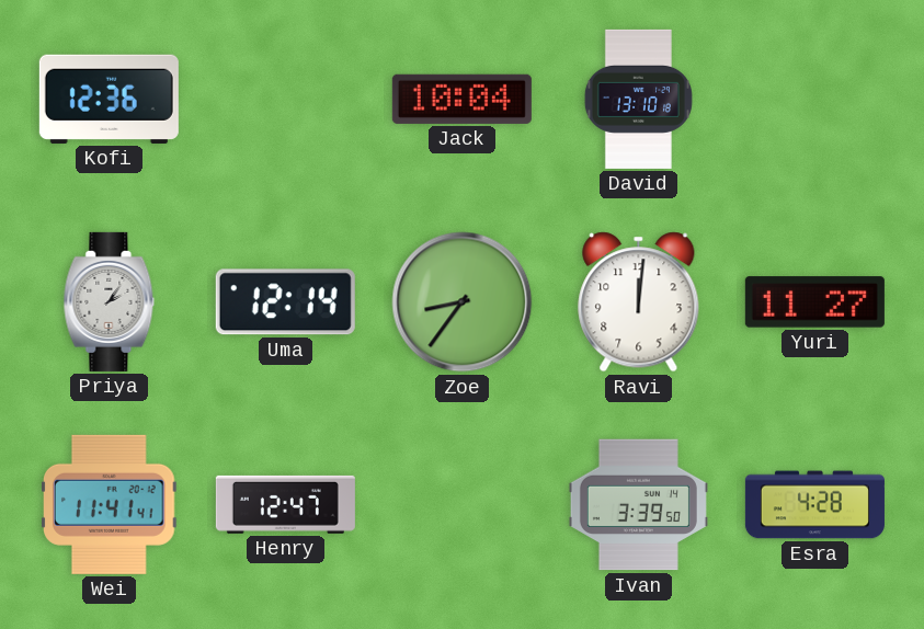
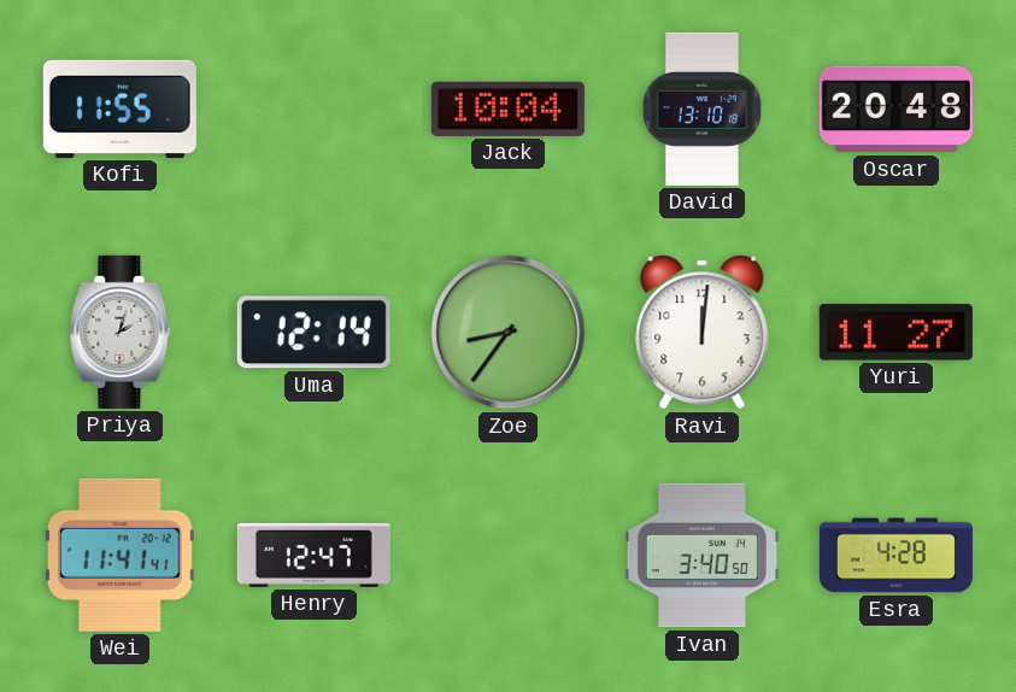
Kofi: 12:36 -> 11:55 (119, 109)
Oscar: none -> 20:48 (895, 110)
Priya: 2:06 -> 2:03 (121, 332)
Ivan: 3:39 -> 3:40 (701, 556)
